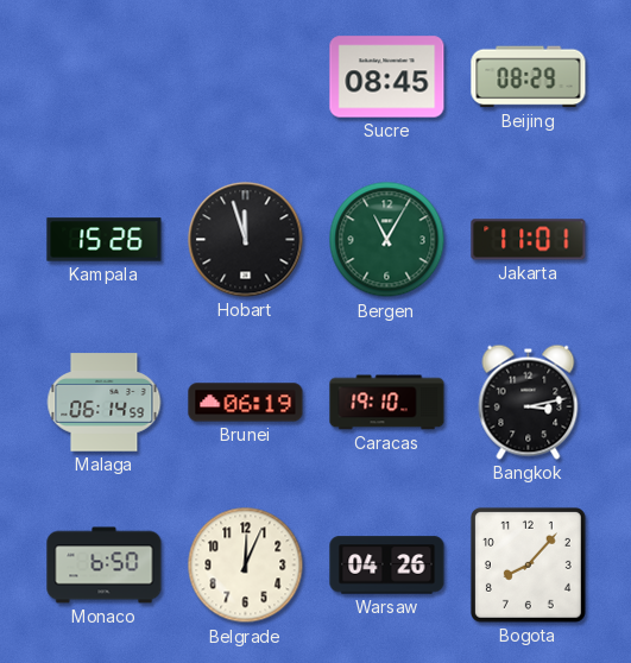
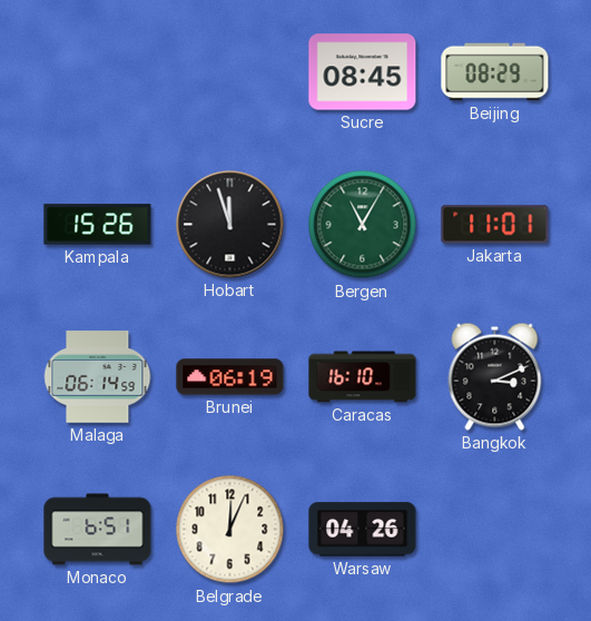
Caracas: 19:10 -> 16:10 (363, 377)
Bangkok: 3:13 -> 3:11 (495, 376)
Monaco: 6:50 -> 6:51 (98, 530)
Bogota: 8:07 -> none (528, 564)
